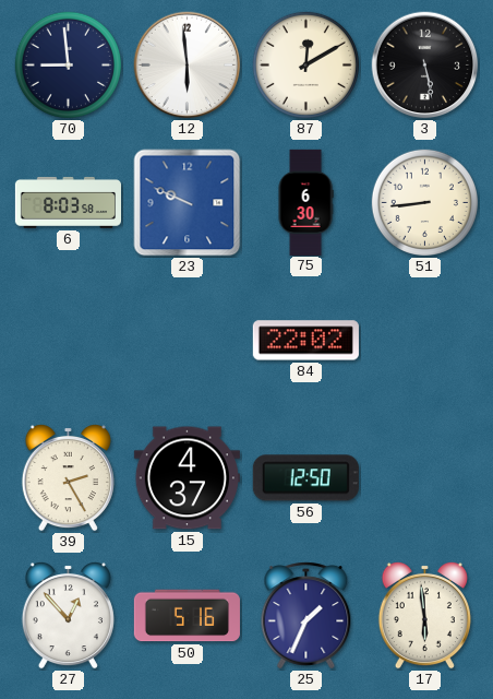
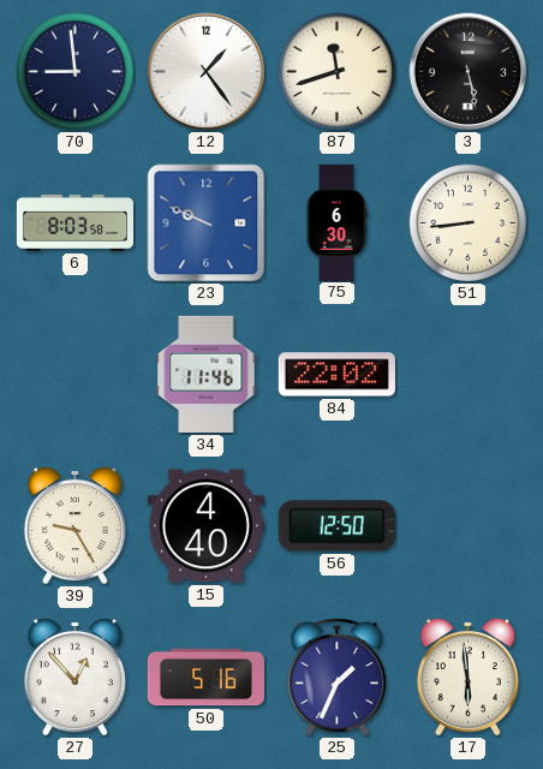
12: 5:59 -> 1:24 (207, 72)
87: 12:10 -> 11:42 (336, 71)
34: none -> 11:46 (207, 374)
39: 2:25 -> 9:25 (74, 525)
15: 4:37 -> 4:40 (205, 526)
